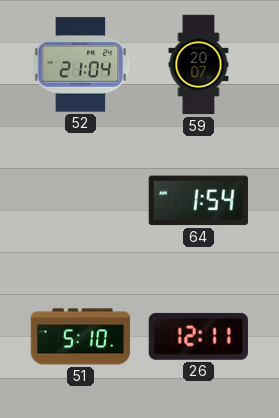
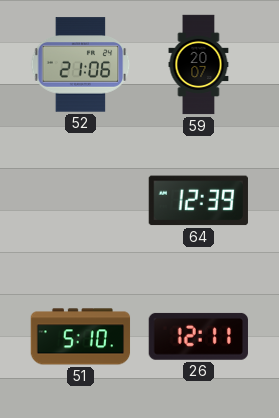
52: 21:04 -> 21:06 (81, 65)
64: 1:54 -> 12:39 (198, 201)
